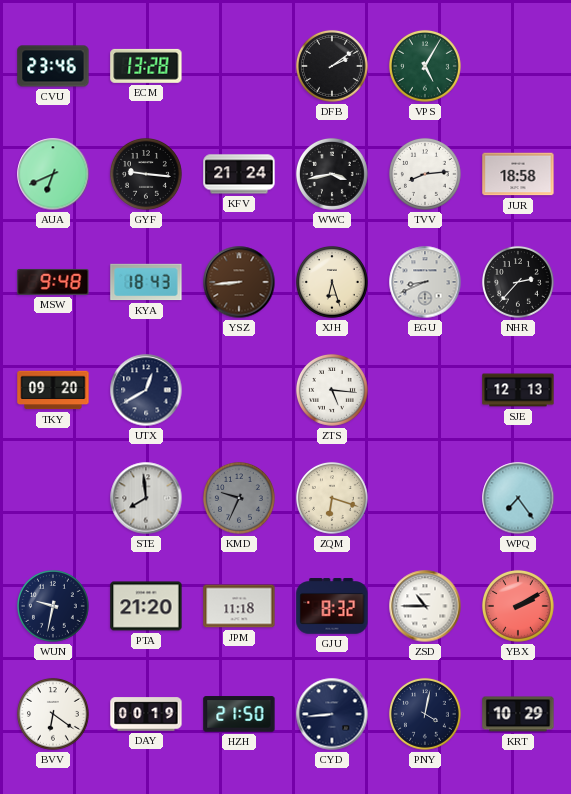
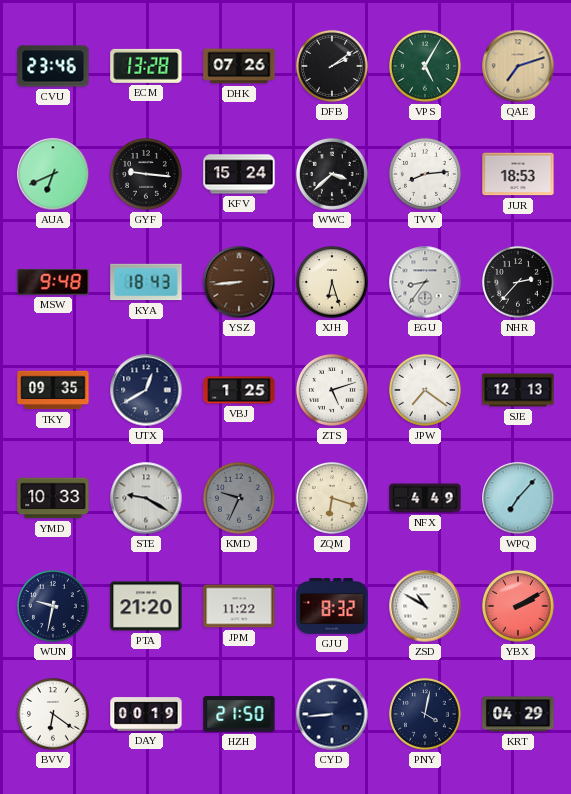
DHK: none -> 07:26 (239, 66)
QAE: none -> 7:12 (518, 66)
KFV: 21:24 -> 15:24 (239, 174)
WWC: 3:43 -> 3:38 (332, 174)
JUR: 18:58 -> 18:53 (518, 174)
EGU: 8:41 -> 8:36 (425, 282)
TKY: 09:20 -> 09:35 (53, 390)
VBJ: none -> 1:25 (239, 390)
ZTS: 5:16 -> 5:12 (332, 390)
JPW: none -> 7:21 (425, 390)
YMD: none -> 10:33 (53, 498)
STE: 7:59 -> 9:20 (146, 498)
NFX: none -> 4:49 (425, 498)
WPQ: 7:24 -> 7:07 (518, 498)
JPM: 11:18 -> 11:22 (239, 606)
ZSD: 10:45 -> 10:50 (425, 606)
KRT: 10:29 -> 04:29 (518, 714)
